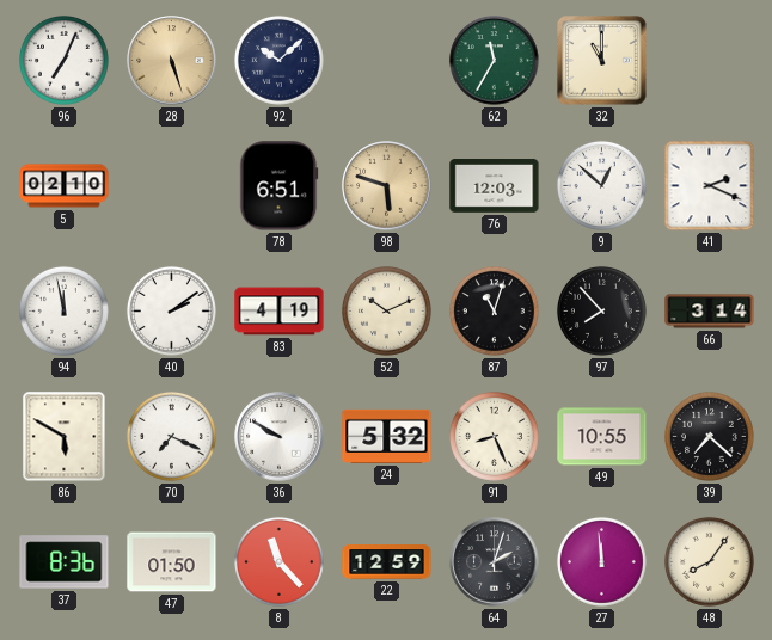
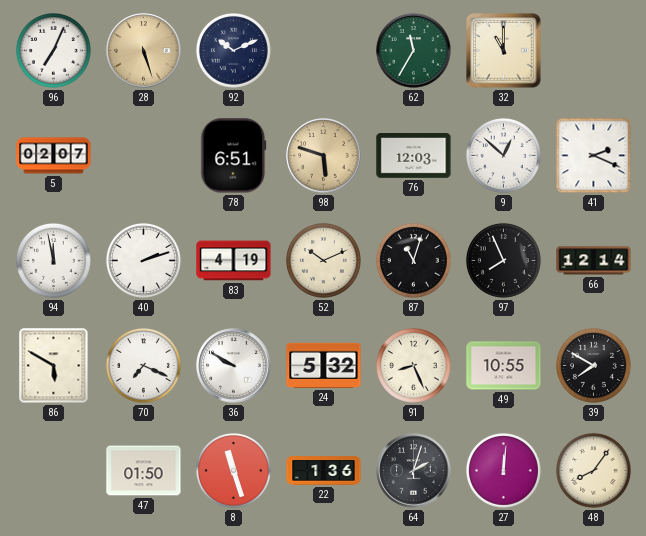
92: 10:08 -> 10:11 (233, 50)
5: 02:10 -> 02:07 (54, 156)
40: 2:09 -> 2:12 (143, 260)
97: 7:53 -> 7:56 (503, 260)
66: 3:14 -> 12:14 (594, 261)
39: 7:22 -> 7:50 (593, 365)
37: 8:36 -> none (65, 562)
8: 11:23 -> 11:27 (233, 470)
22: 12:59 -> 1:36 (324, 471)
27: 11:59 -> 12:01 (503, 470)
